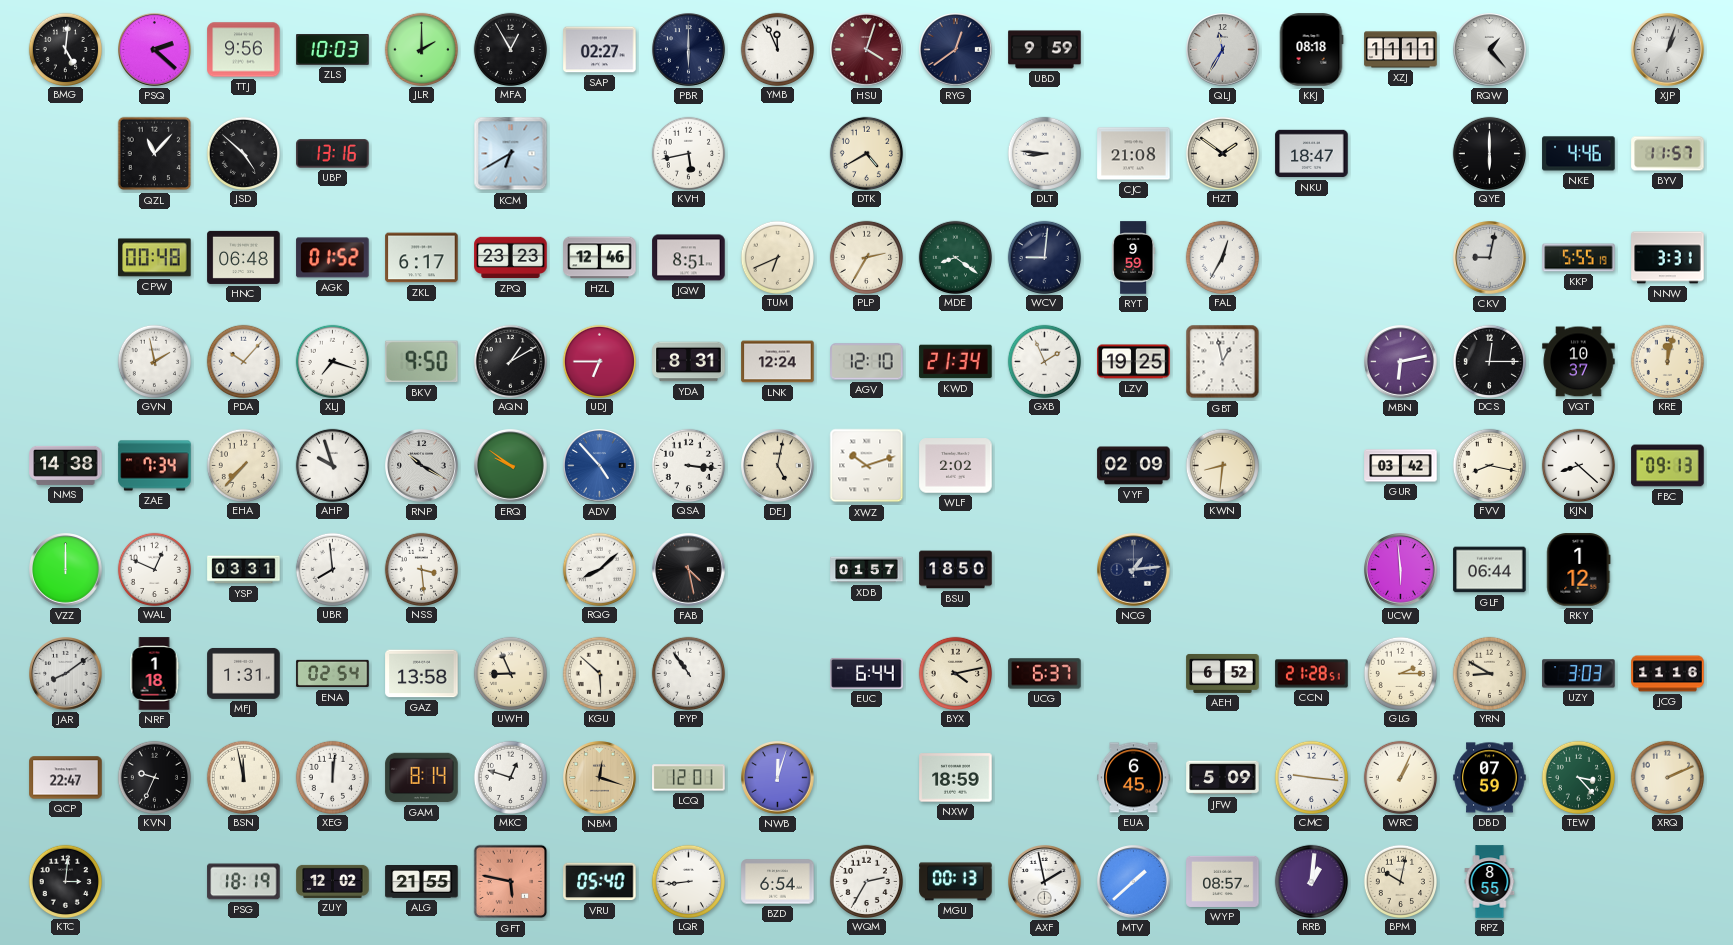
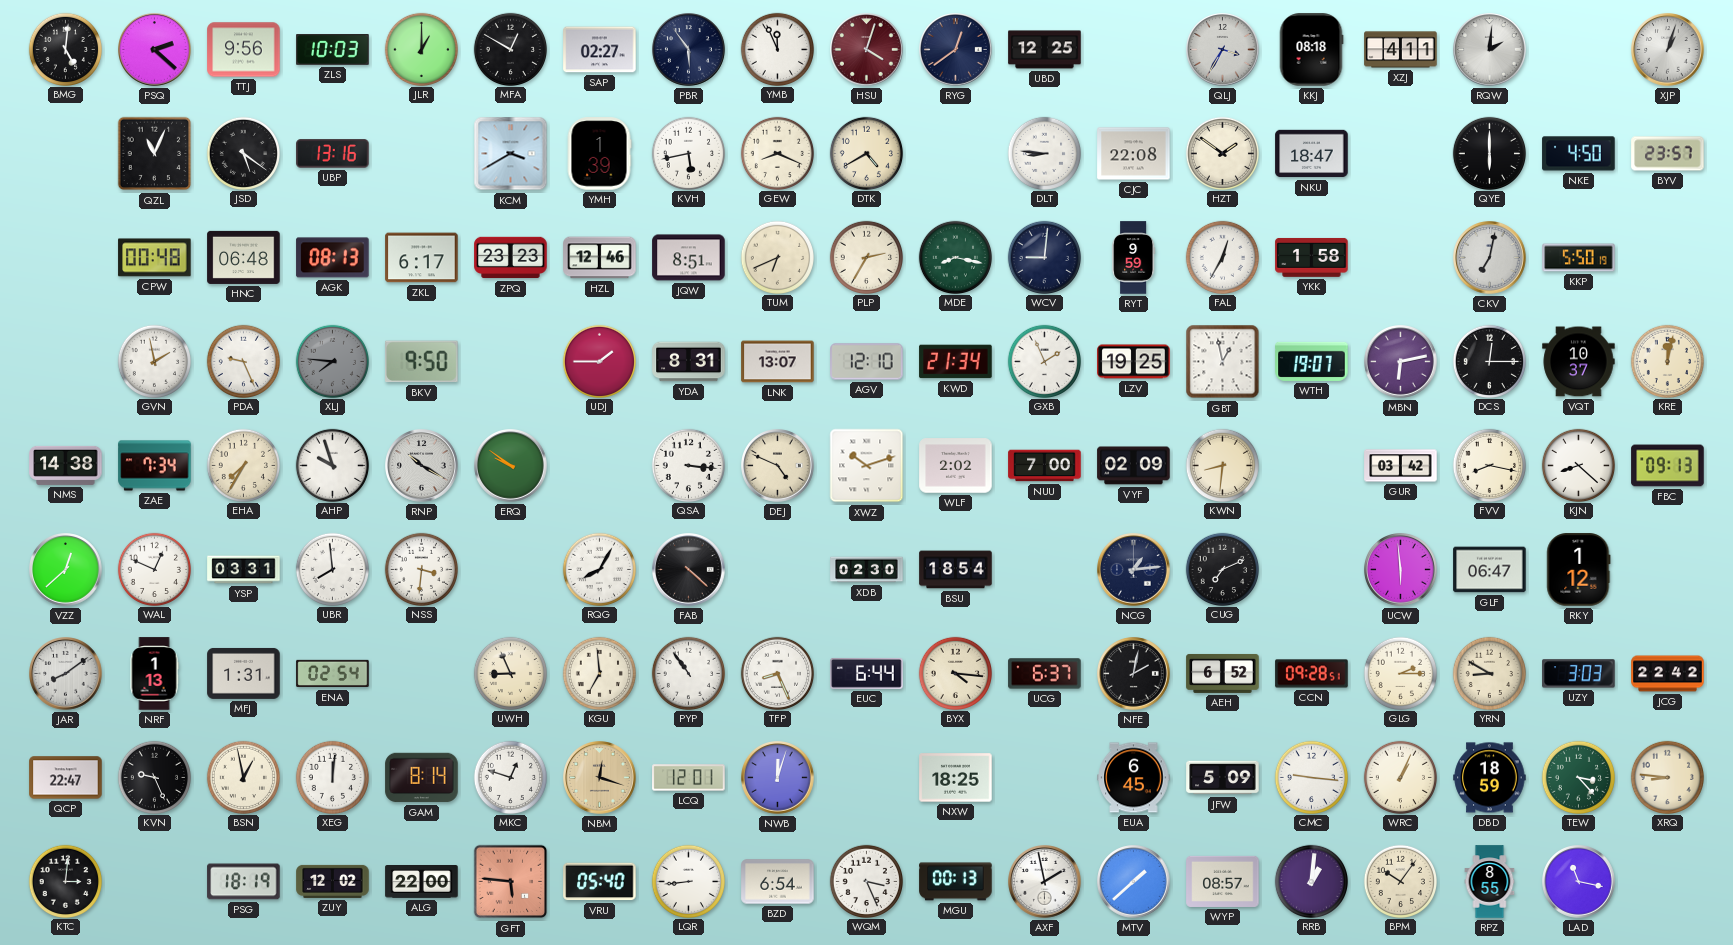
JLR: 2:00 -> 1:00 (421, 49)
MFA: 12:55 -> 12:50 (510, 49)
PBR: 6:00 -> 5:54 (689, 50)
UBD: 9:59 -> 12:25 (1045, 50)
QLJ: 11:35 -> 3:35 (1223, 50)
XZJ: 11:11 -> 4:11 (1401, 50)
RQW: 1:23 -> 2:01 (1490, 50)
QZL: 11:07 -> 11:04 (155, 154)
JSD: 4:52 -> 5:21 (243, 153)
KCM: 6:40 -> 3:40 (511, 154)
YMH: none -> 1:39 (599, 154)
GEW: none -> 8:19 (777, 153)
CJC: 21:08 -> 22:08 (1134, 154)
NKE: 4:46 -> 4:50 (1579, 154)
BYV: 11:57 -> 23:57 (1668, 154)
AGK: 01:52 -> 08:13 (333, 258)
MDE: 8:21 -> 8:17 (955, 257)
YKK: none -> 1:58 (1312, 257)
CKV: 9:02 -> 7:02 (1490, 258)
KKP: 5:55 -> 5:50 (1579, 258)
NNW: 3:31 -> none (1668, 258)
PDA: 10:07 -> 9:26 (243, 361)
XLJ: 7:18 -> 7:46 (332, 361)
XLJ dial: white -> grey (332, 361)
AQN: 1:10 -> none (510, 361)
UDJ: 6:45 -> 1:45 (599, 361)
LNK: 12:24 -> 13:07 (778, 362)
WTH: none -> 19:07 (1312, 361)
EHA: 7:37 -> 7:35 (243, 465)
ADV: 4:53 -> none (600, 466)
DEJ: 5:02 -> 4:49 (778, 466)
NUU: none -> 7:00 (1045, 466)
VZZ: 12:00 -> 12:38 (66, 570)
NSS: 3:29 -> 3:31 (421, 569)
RQG: 8:08 -> 8:05 (599, 569)
FAB: 4:28 -> 4:22 (689, 570)
XDB: 01:57 -> 02:30 (867, 570)
BSU: 18:50 -> 18:54 (956, 570)
CUG: none -> 7:11 (1222, 569)
GLF: 06:44 -> 06:47 (1490, 570)
NRF: 1:18 -> 1:13 (154, 674)
GAZ: 13:58 -> none (422, 674)
KGU: 5:52 -> 6:59 (599, 673)
TFP: none -> 8:26 (777, 673)
BYX: 4:13 -> 4:16 (955, 673)
NFE: none -> 2:02 (1134, 674)
CCN: 21:28 -> 09:28 (1312, 674)
JCG: 11:16 -> 22:42 (1668, 674)
KVN: 9:34 -> 9:26 (154, 777)
BSN: 11:58 -> 12:58 (243, 777)
NXW: 18:59 -> 18:25 (956, 778)
DBD: 07:59 -> 18:59 (1490, 778)
XRQ: 2:11 -> 8:46 (1667, 777)
ALG: 21:55 -> 22:00 (422, 882)
GFT: 5:47 -> 5:46 (511, 882)
WQM: 2:35 -> 3:26 (866, 881)
BPM: 10:02 -> 10:06 (1400, 881)
LAD: none -> 11:17 (1579, 882)
